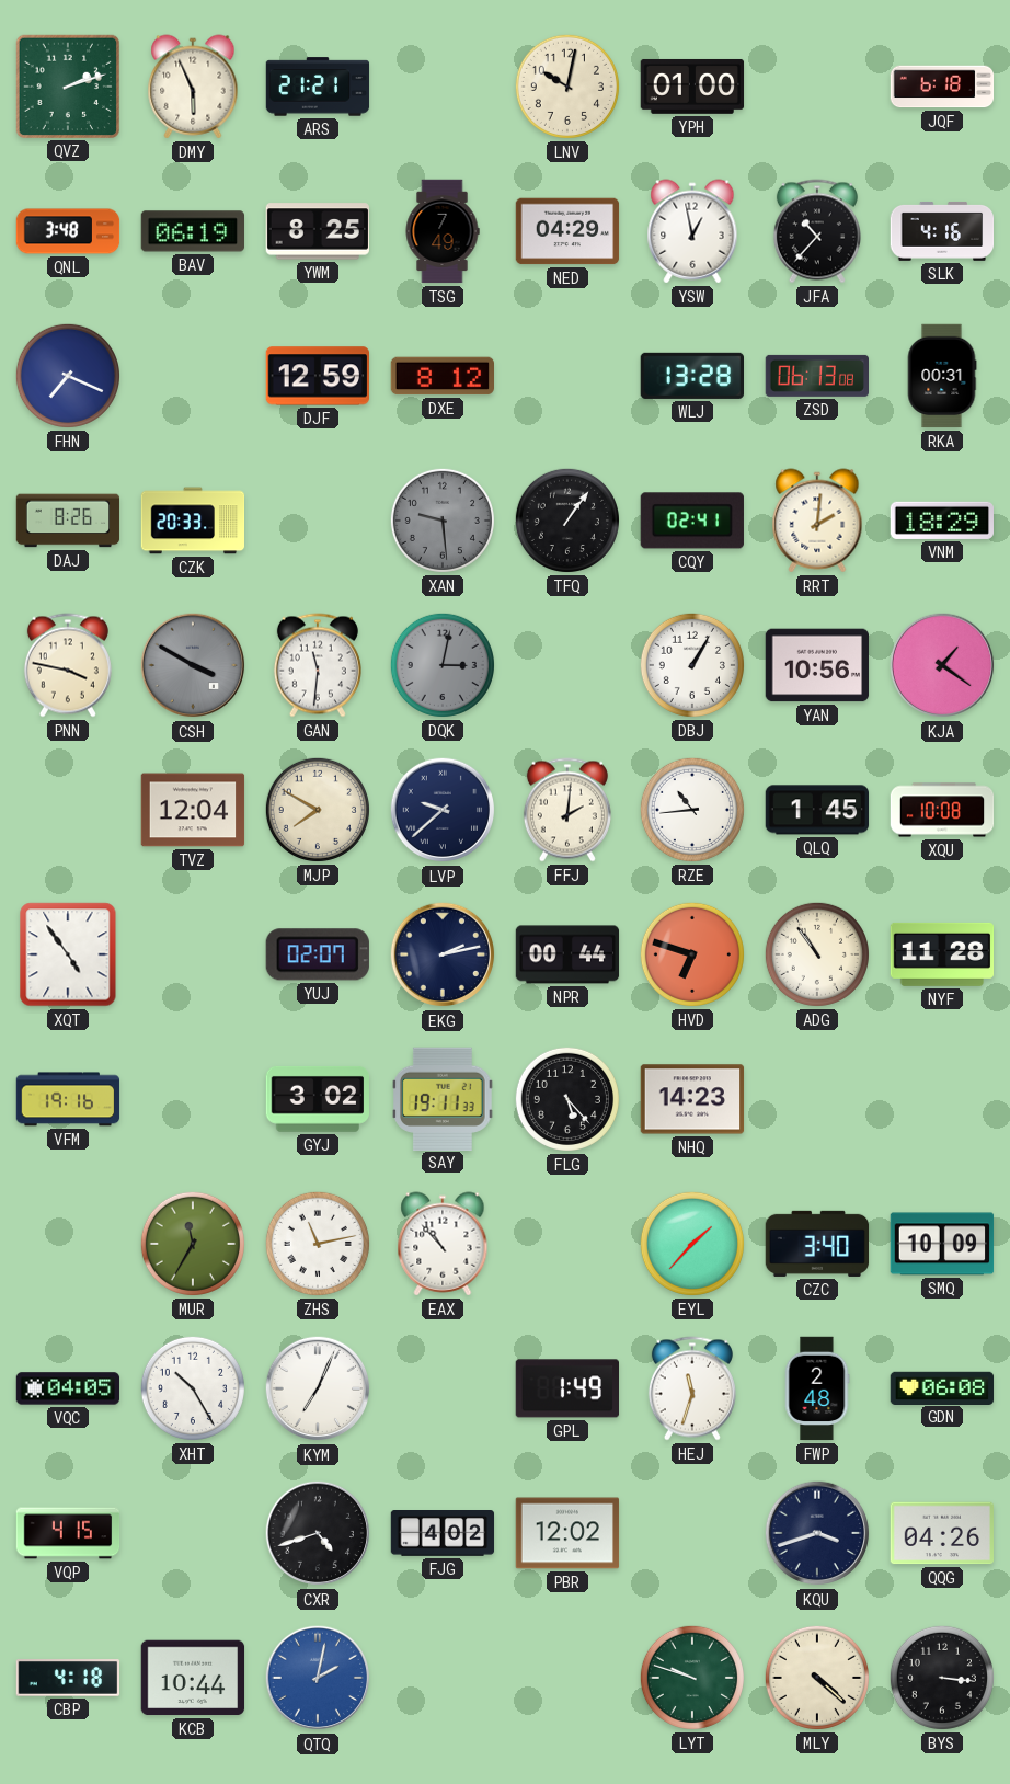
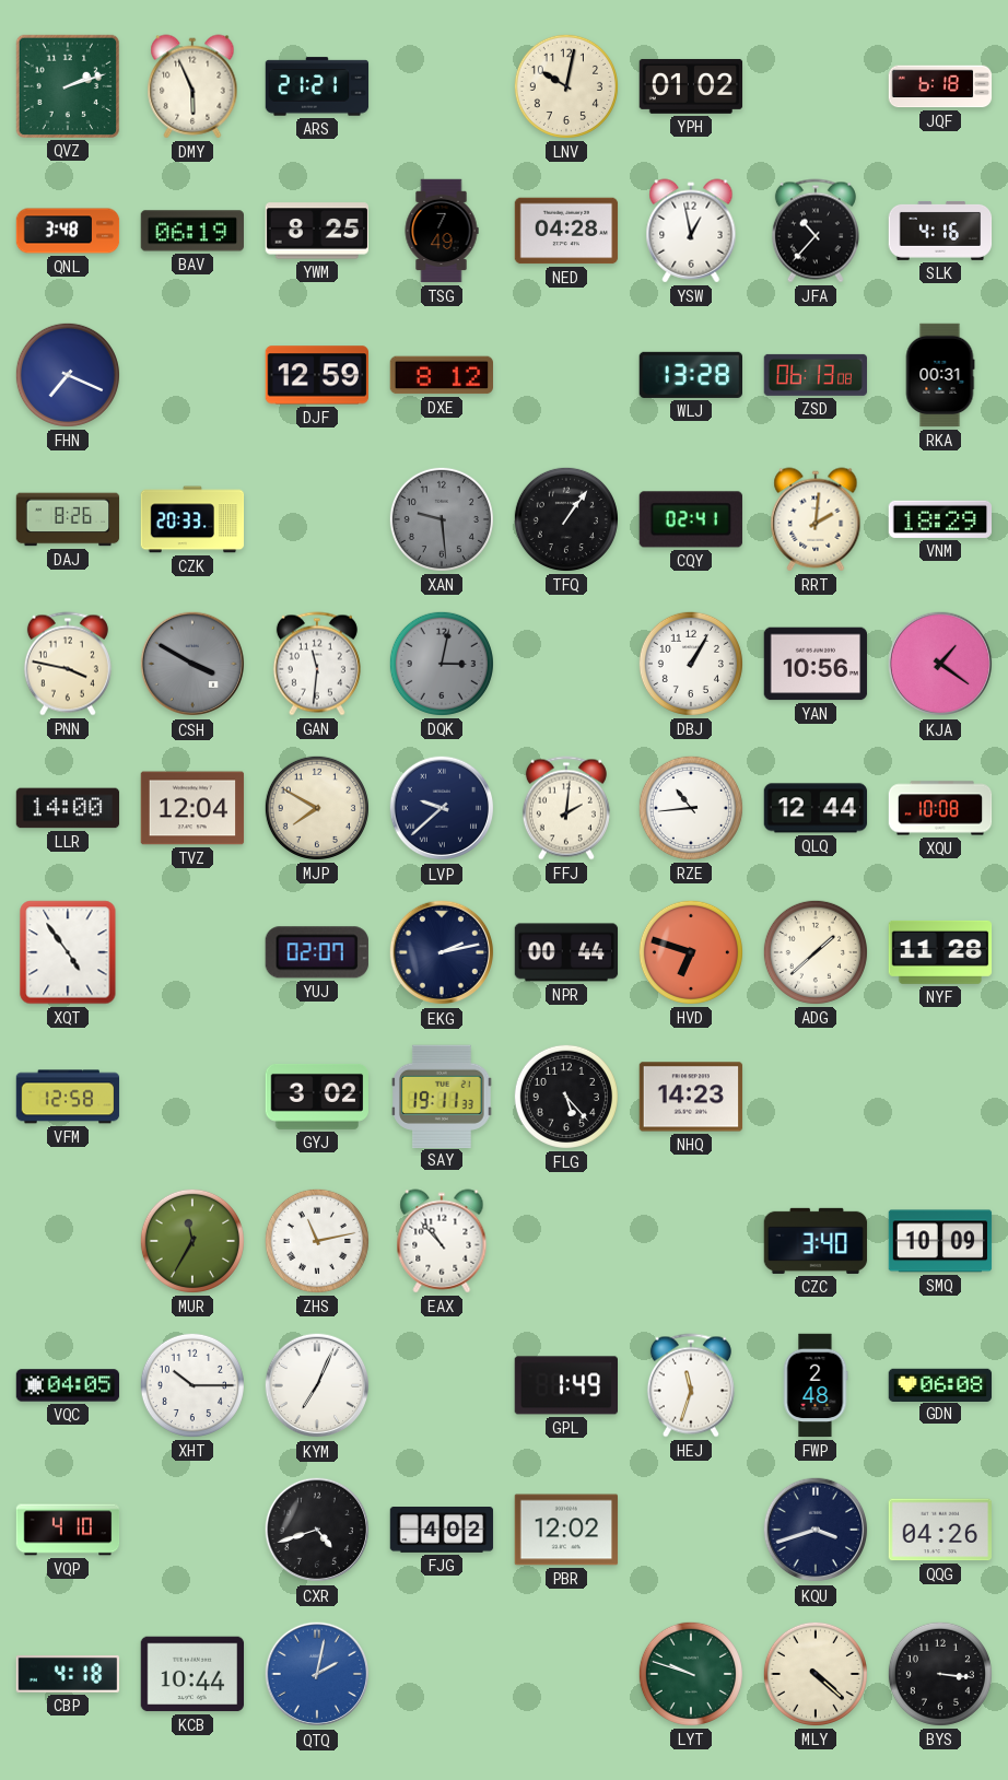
YPH: 01:00 -> 01:02 (691, 86)
NED: 04:29 -> 04:28 (566, 231)
LLR: none -> 14:00 (68, 808)
QLQ: 1:45 -> 12:44 (816, 808)
ADG: 10:54 -> 1:38 (816, 952)
VFM: 19:16 -> 12:58 (68, 1097)
EYL: 1:37 -> none (692, 1244)
XHT: 10:25 -> 10:15 (192, 1385)
VQP: 4:15 -> 4:10 (68, 1530)
